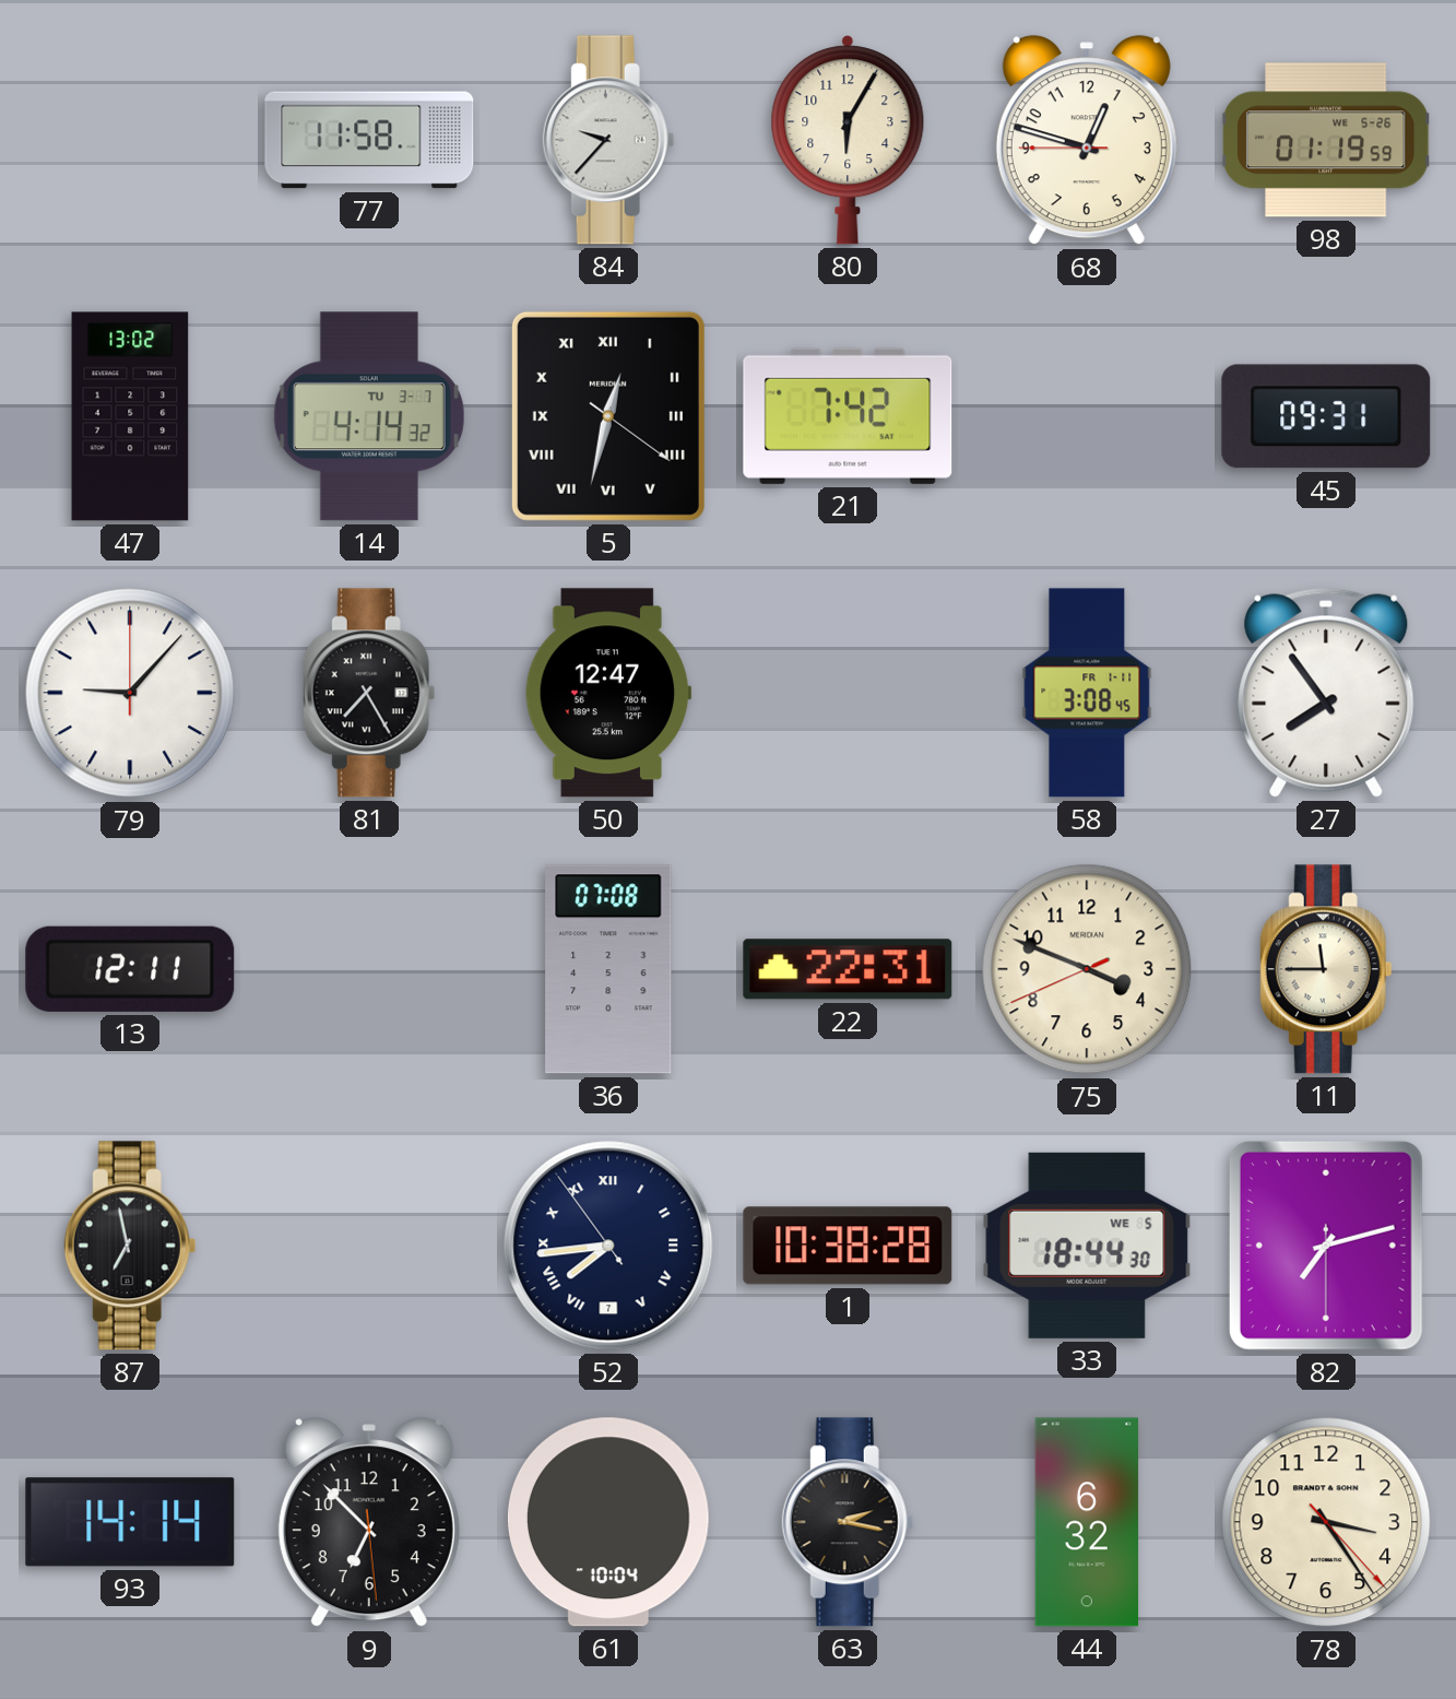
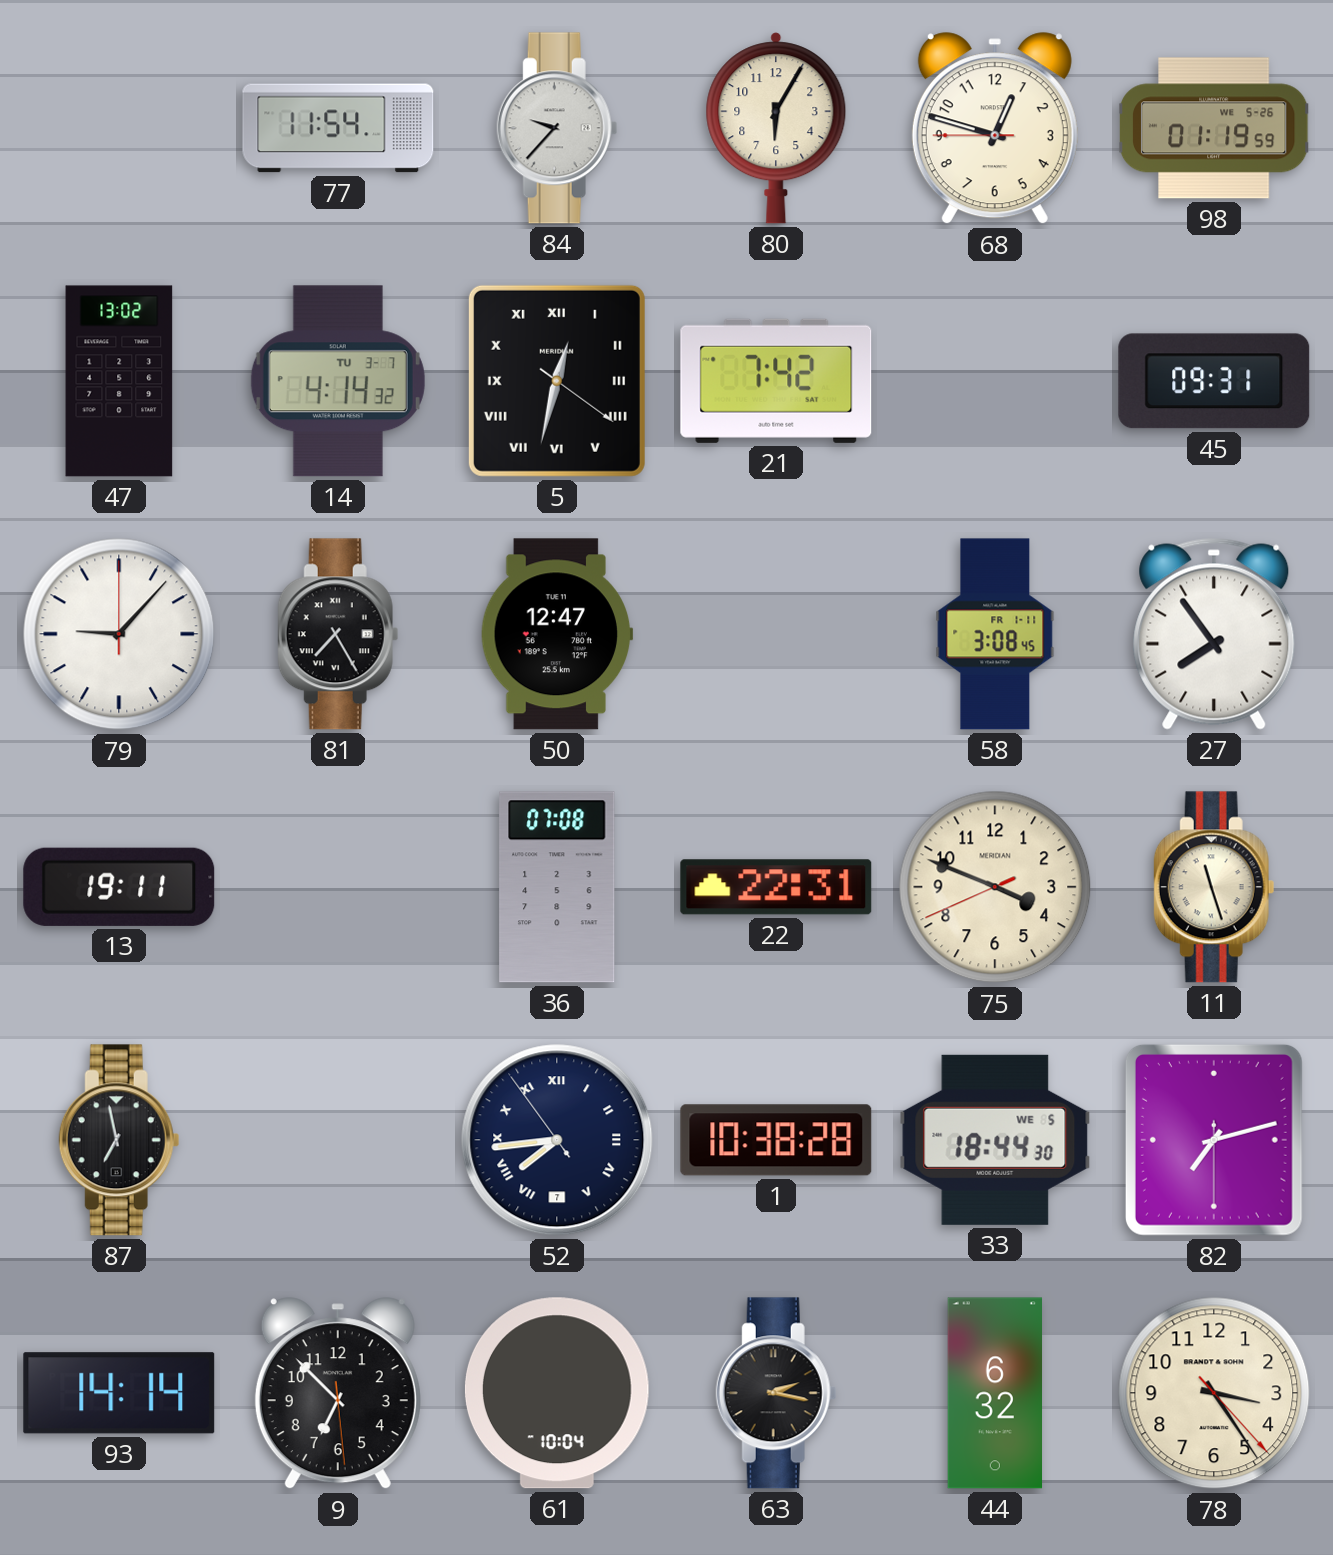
77: 11:58 -> 11:54 (338, 128)
13: 12:11 -> 19:11 (119, 887)
11: 11:45 -> 11:27 (1214, 887)
